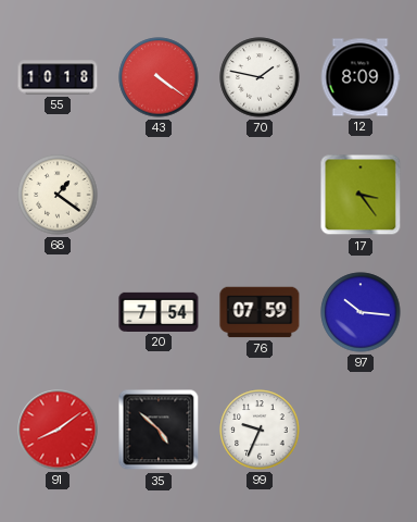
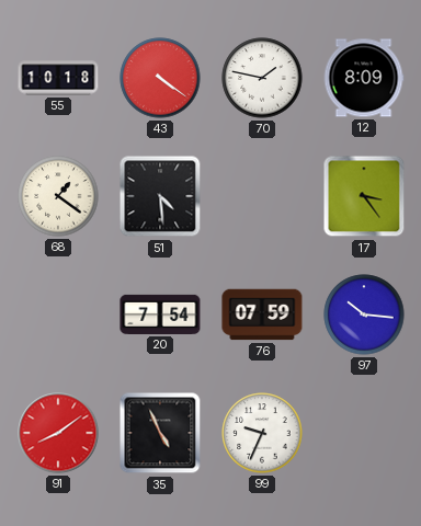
51: none -> 4:29 (160, 196)
35: 4:52 -> 4:56 (160, 433)
